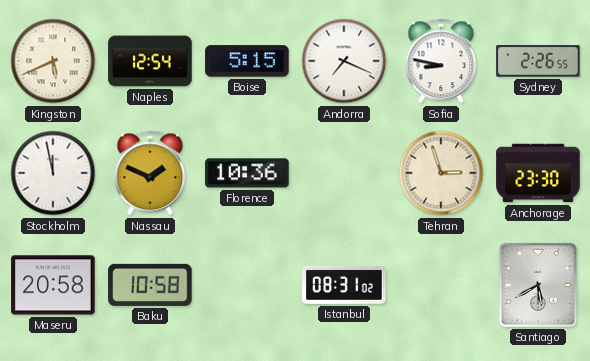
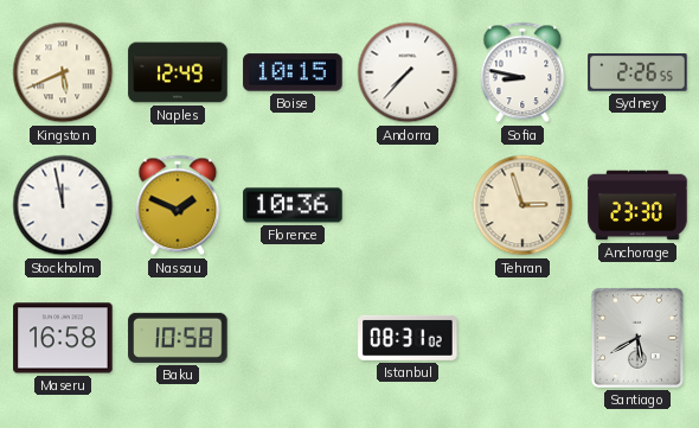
Naples: 12:54 -> 12:49 (178, 72)
Boise: 5:15 -> 10:15 (293, 72)
Andorra: 7:19 -> 7:37 (408, 72)
Maseru: 20:58 -> 16:58 (63, 338)
